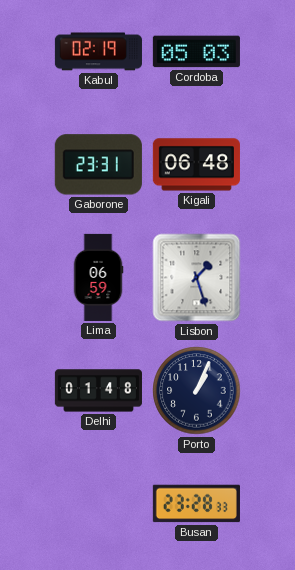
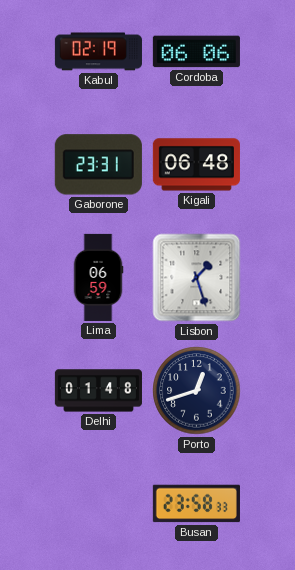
Cordoba: 05:03 -> 06:06 (196, 52)
Porto: 1:04 -> 12:42 (197, 391)
Busan: 23:28 -> 23:58 (196, 504)
